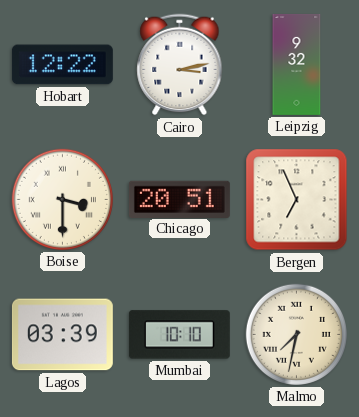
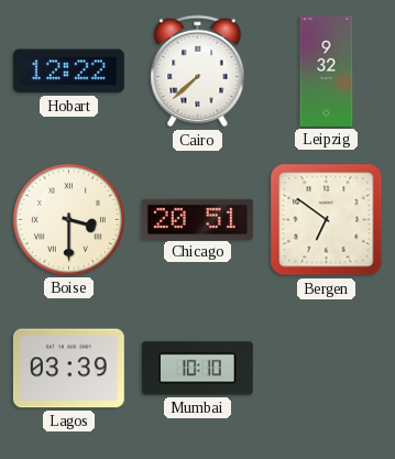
Cairo: 3:13 -> 7:38 (198, 72)
Bergen: 6:56 -> 6:51 (327, 220)
Malmo: 7:32 -> none (296, 334)
